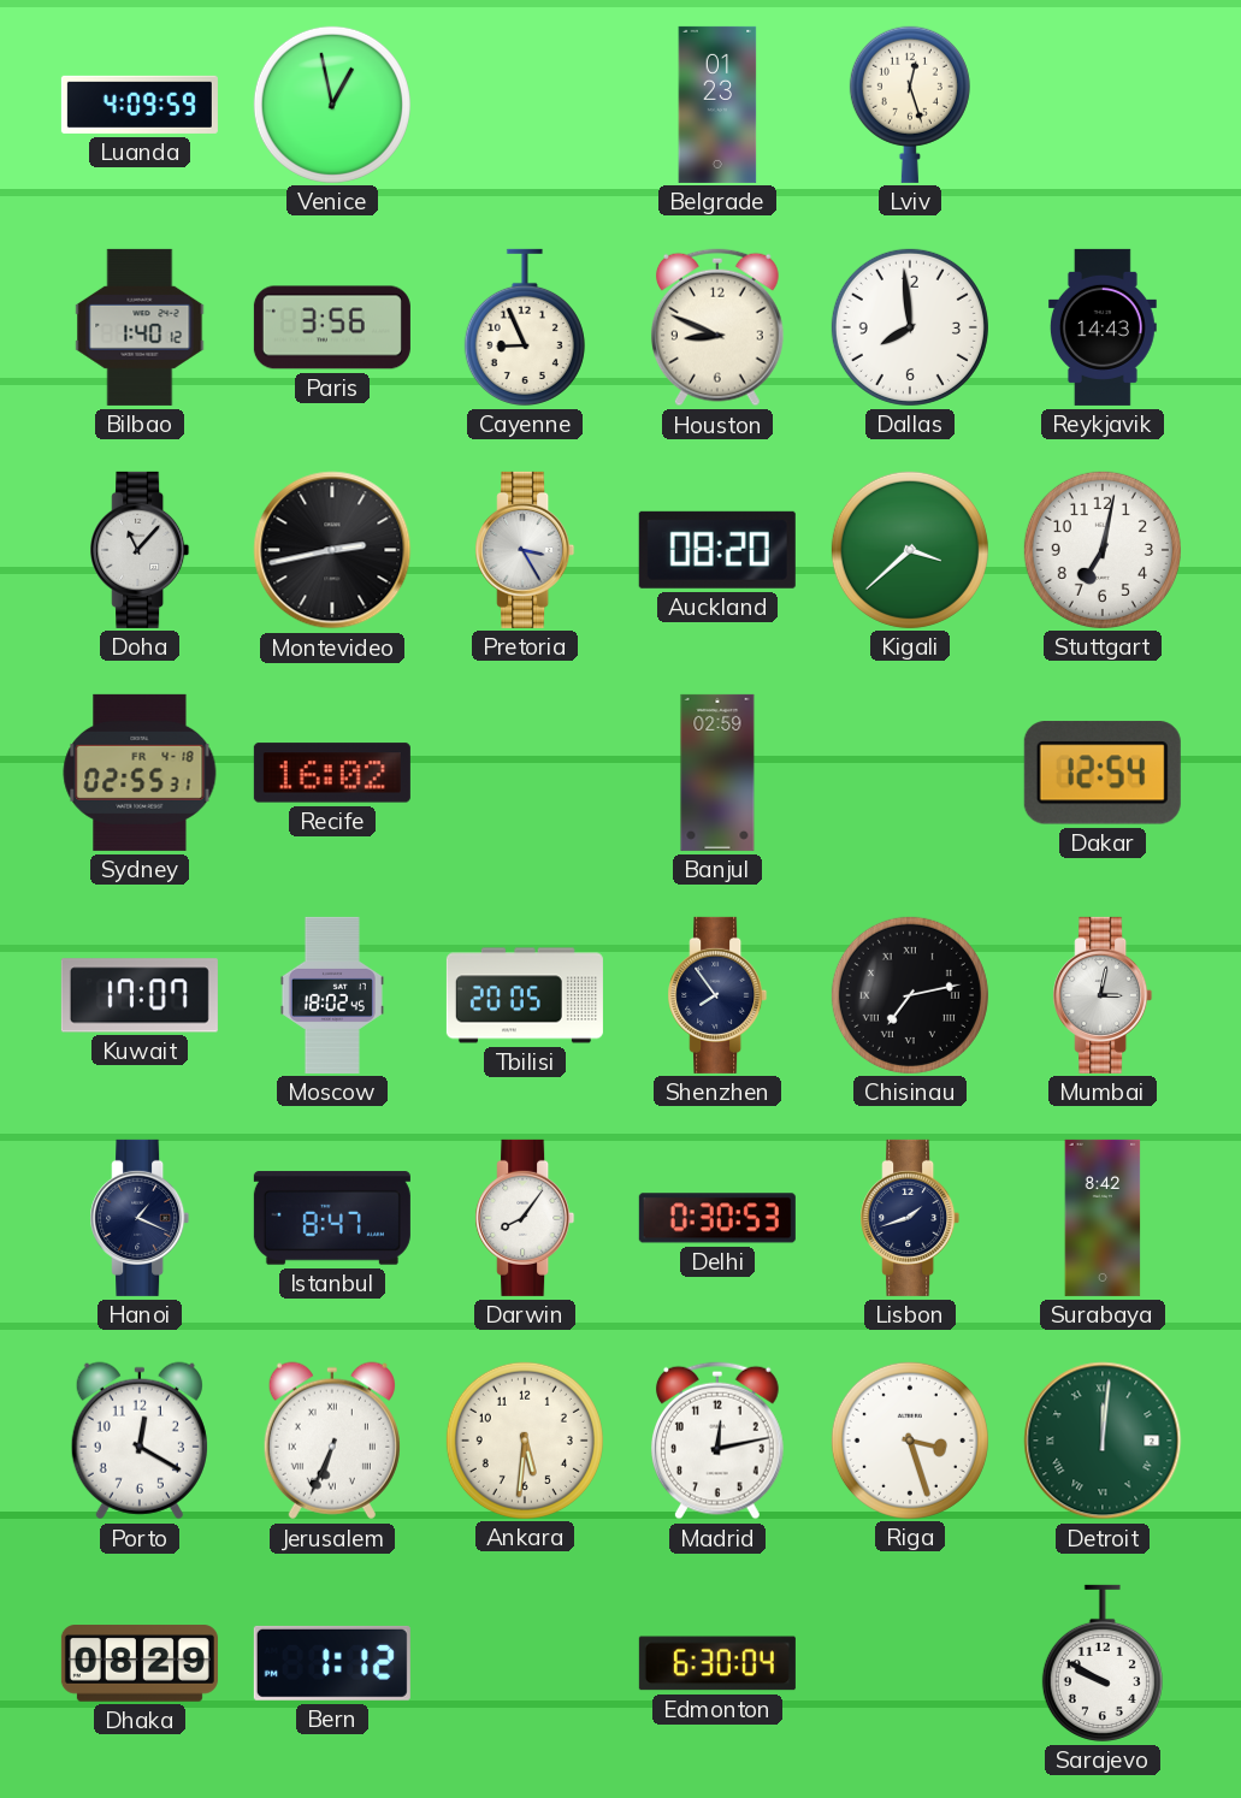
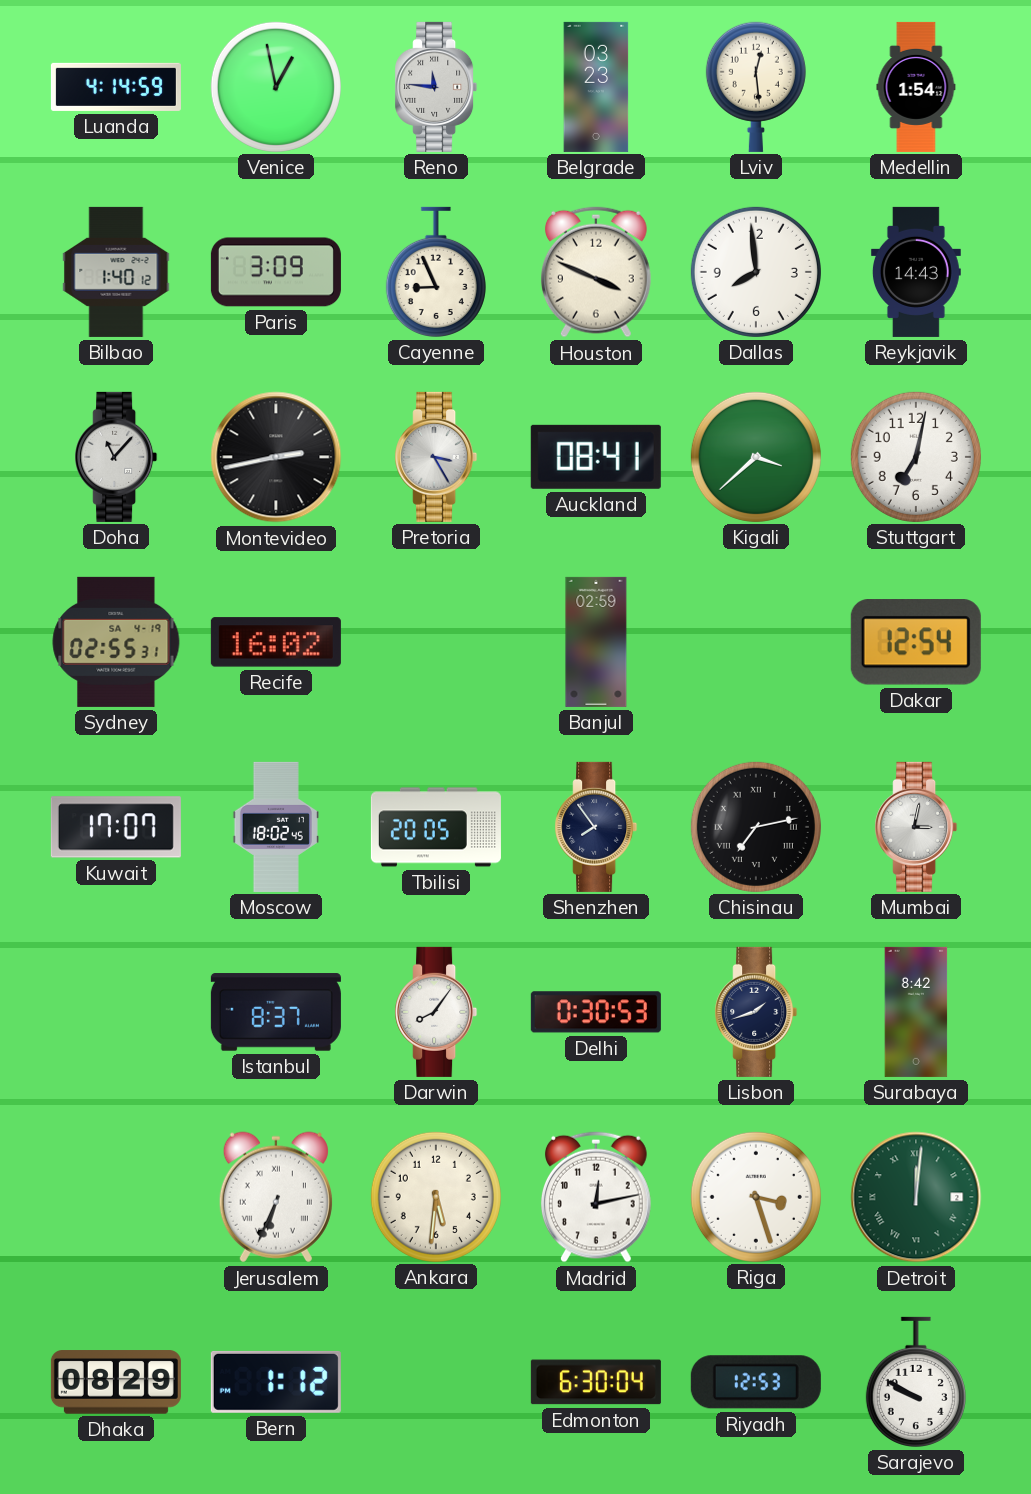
Luanda: 4:09 -> 4:14 (116, 87)
Reno: none -> 11:46 (436, 87)
Belgrade: 01:23 -> 03:23 (596, 87)
Lviv: 12:27 -> 12:29 (756, 87)
Medellin: none -> 1:54 (916, 87)
Paris: 3:56 -> 3:09 (276, 272)
Houston: 8:49 -> 3:49 (596, 272)
Auckland: 08:20 -> 08:41 (596, 457)
Sydney date: FR 4-18 -> SA 4-19 (116, 642)
Hanoi: 1:19 -> none (140, 1218)
Istanbul: 8:47 -> 8:37 (276, 1012)
Porto: 12:20 -> none (140, 1441)
Riyadh: none -> 12:53 (756, 1382)
